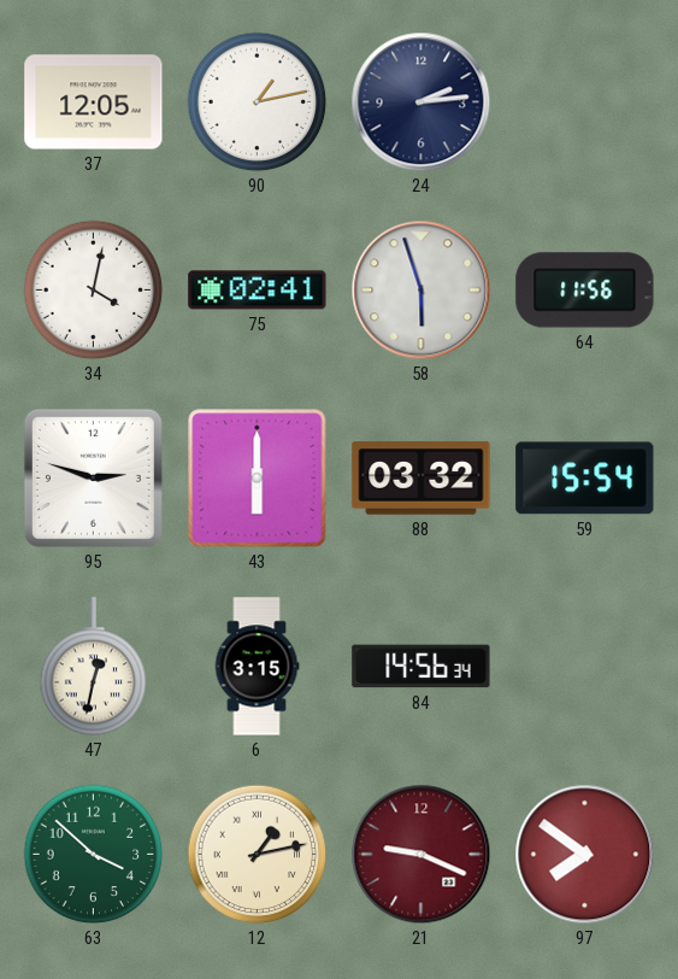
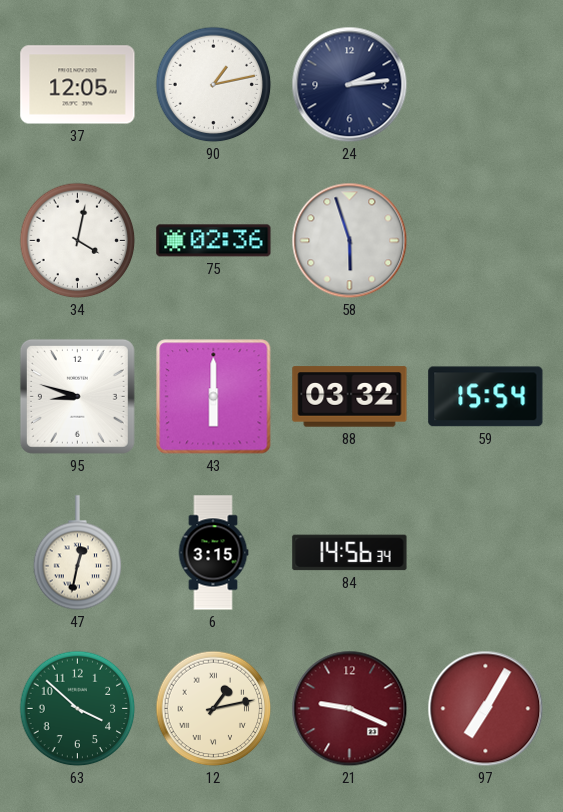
75: 02:41 -> 02:36 (214, 241)
64: 11:56 -> none (585, 291)
95: 2:48 -> 8:48 (77, 396)
97: 7:51 -> 7:05 (486, 709)
